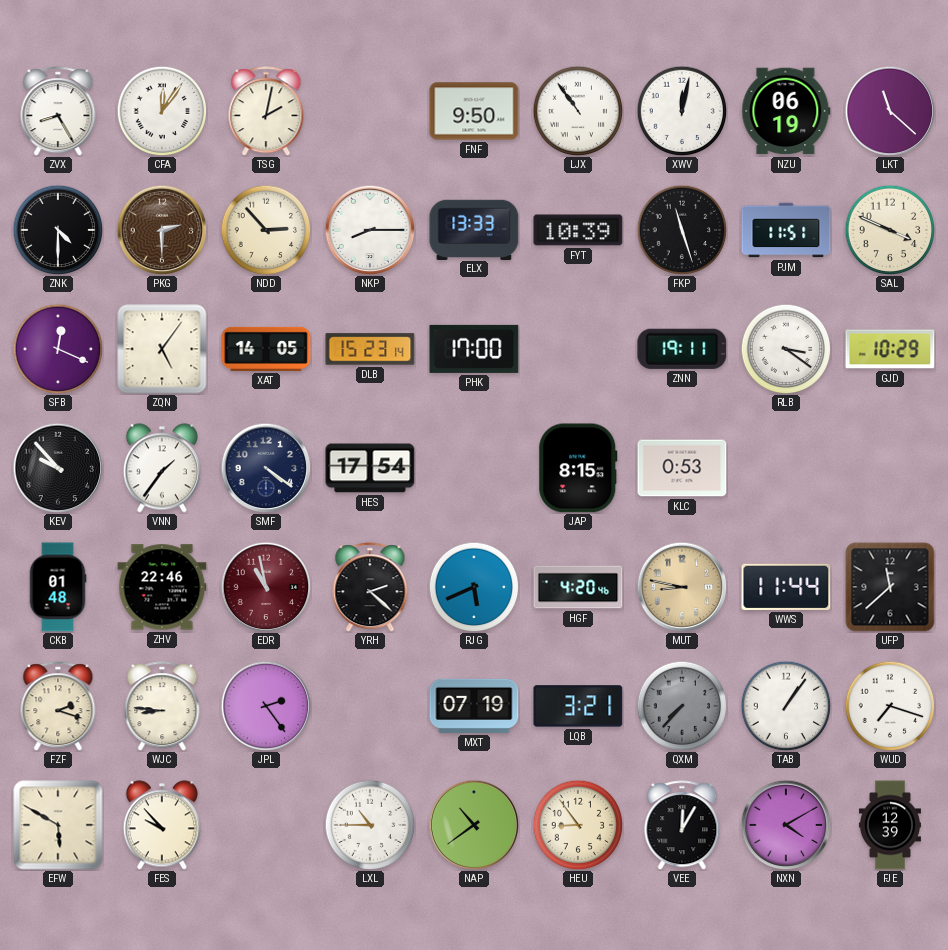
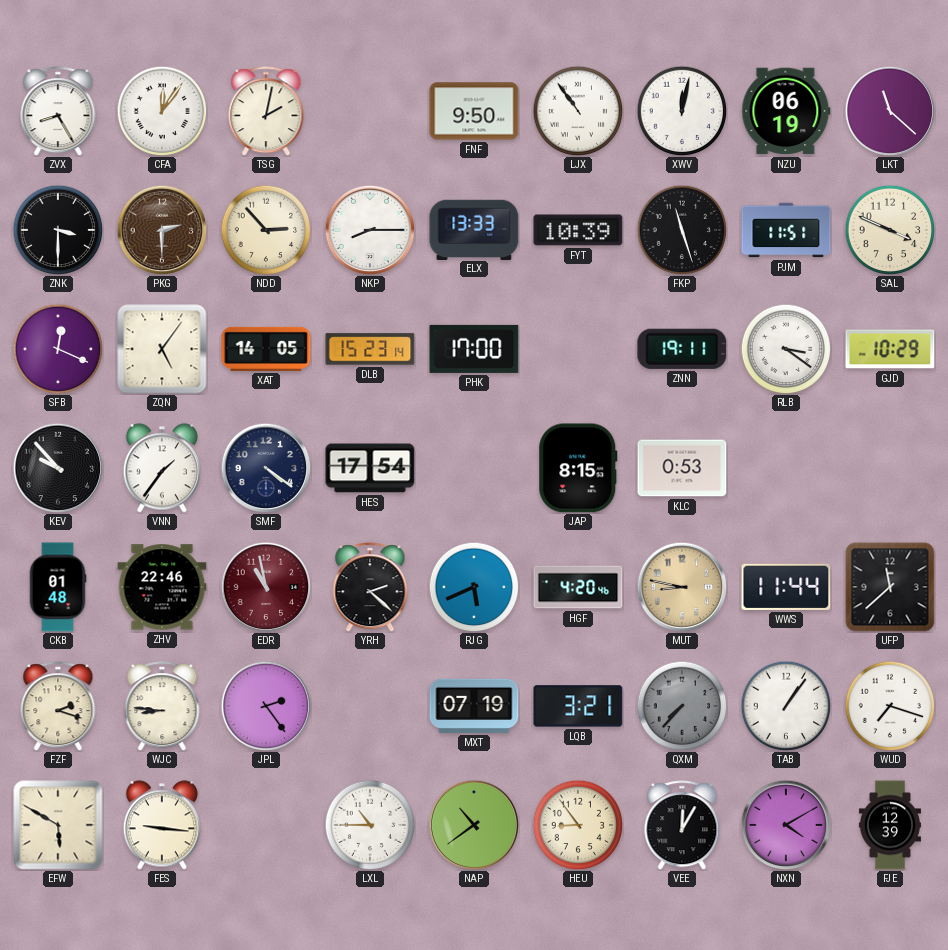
ZNK: 4:30 -> 3:30 (58, 230)
FES: 9:53 -> 9:16 (162, 825)
